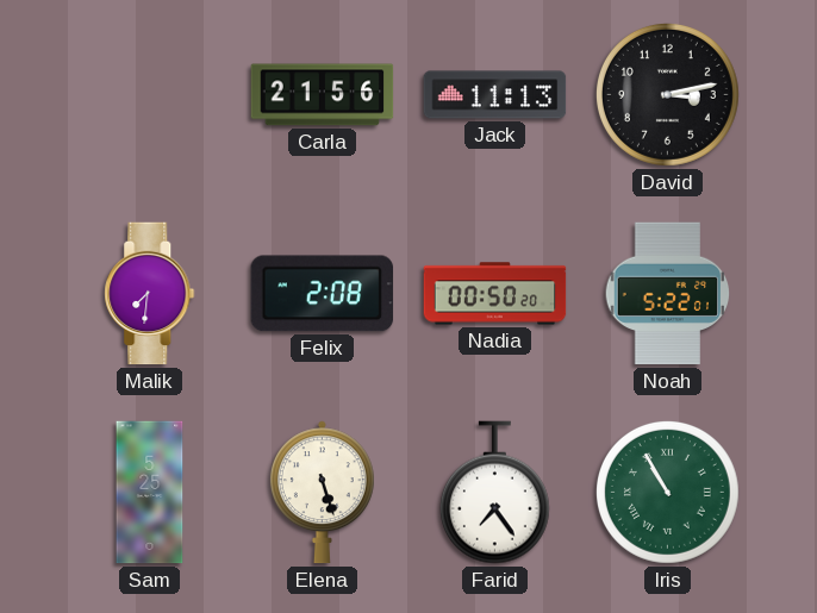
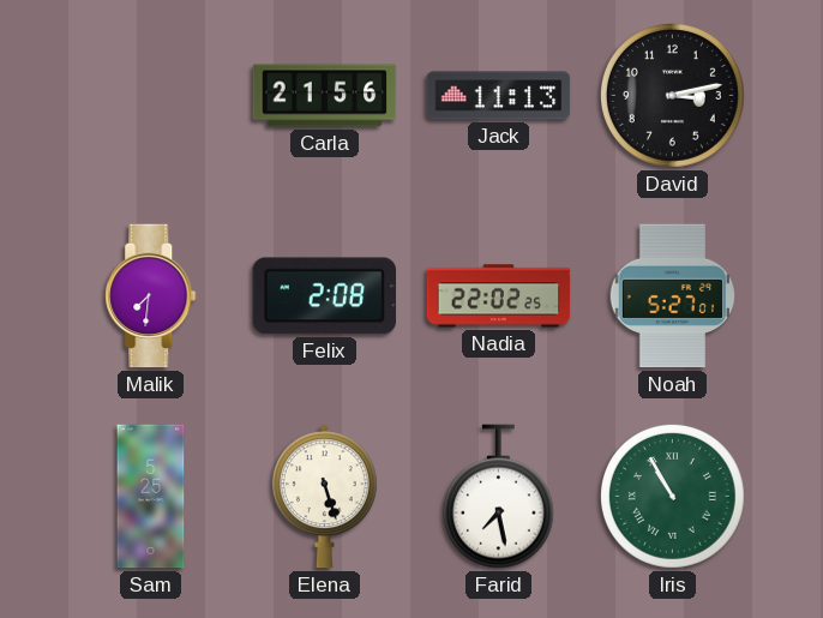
Nadia: 00:50 -> 22:02 (499, 296)
Noah: 5:22 -> 5:27 (673, 296)
Farid: 7:24 -> 7:28 (498, 497)
